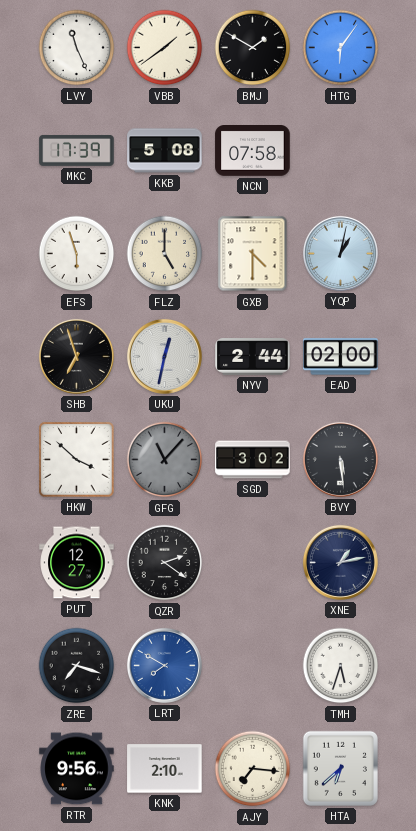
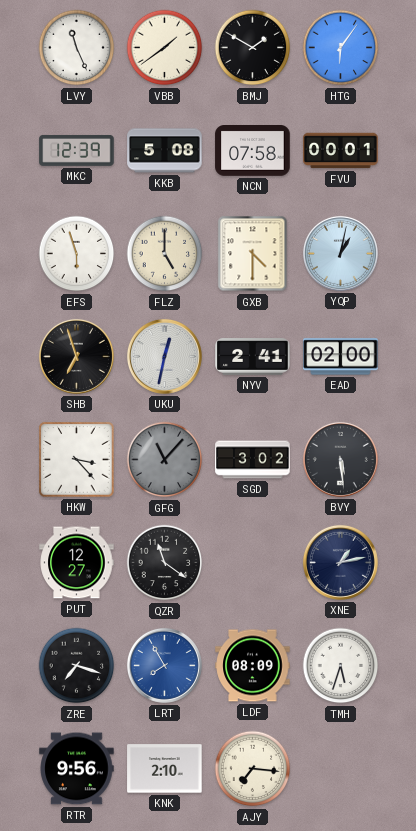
MKC: 17:39 -> 12:39 (77, 151)
FVU: none -> 00:01 (341, 151)
NYV: 2:44 -> 2:41 (253, 357)
HKW: 3:52 -> 3:23 (77, 460)
QZR: 2:21 -> 11:21 (165, 563)
LRT: 7:50 -> 7:55 (164, 665)
LDF: none -> 08:09 (253, 666)
HTA: 6:38 -> none (340, 768)
